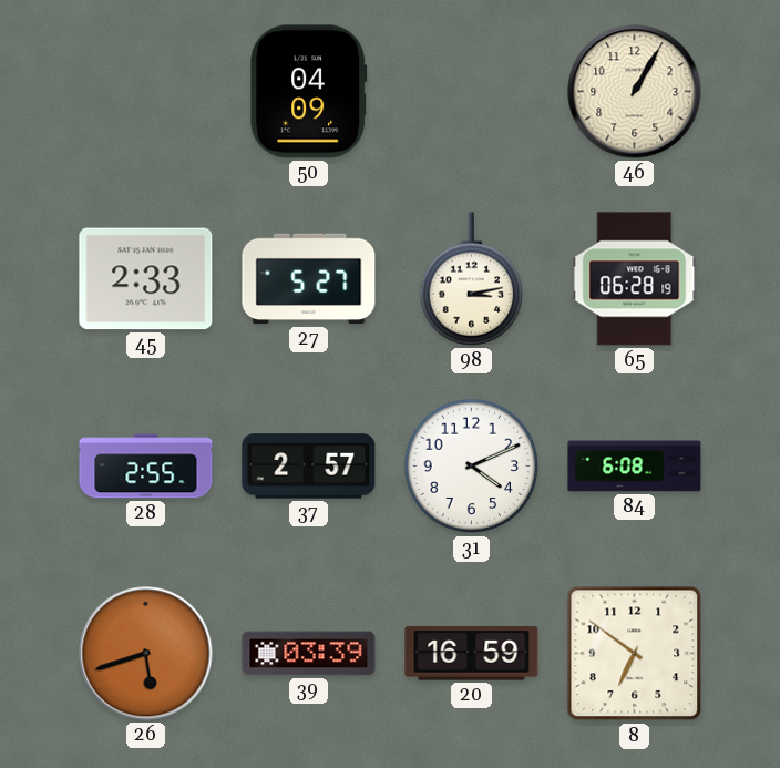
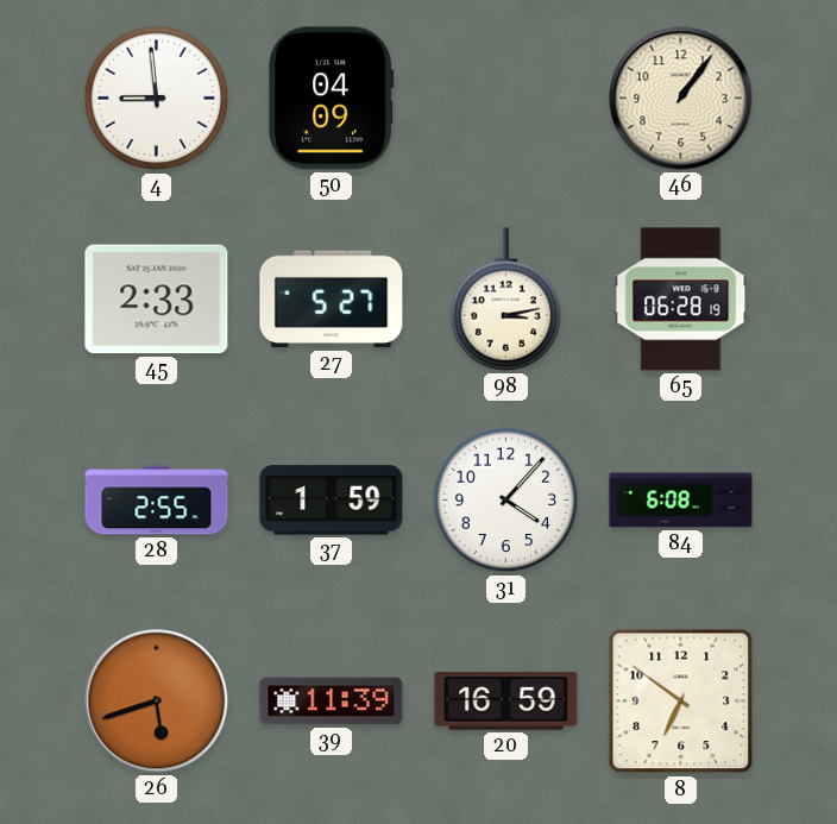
4: none -> 8:59 (157, 99)
46: 1:05 -> 1:06 (681, 99)
37: 2:57 -> 1:59 (332, 501)
31: 4:11 -> 4:07 (506, 501)
39: 03:39 -> 11:39 (332, 702)
